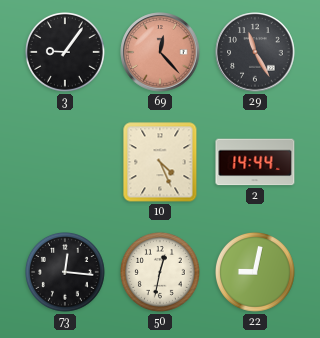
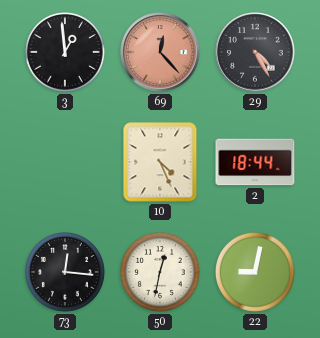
3: 9:06 -> 12:59 (66, 53)
29: 11:25 -> 4:25 (255, 52)
2: 14:44 -> 18:44 (255, 162)
